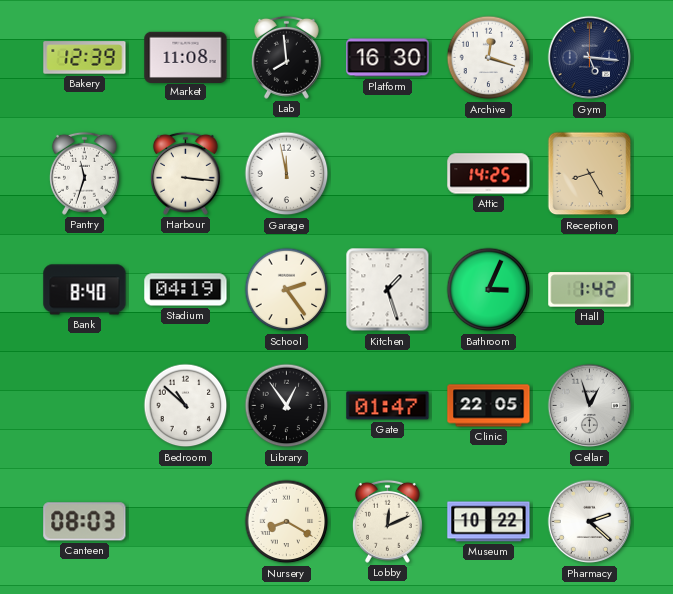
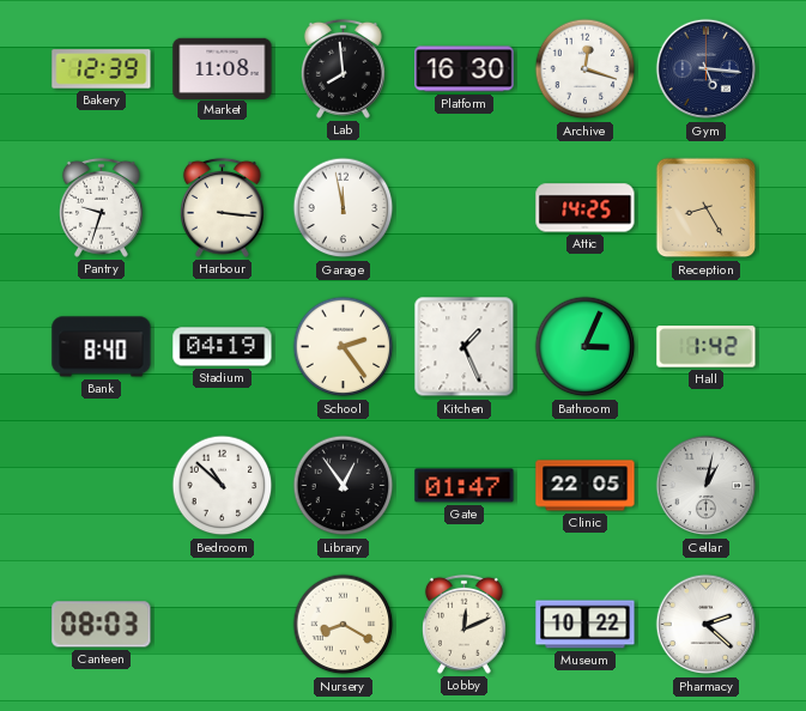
Pantry: 11:33 -> 9:33 (101, 207)
Kitchen: 1:27 -> 1:26 (465, 347)
Cellar: 12:57 -> 1:02 (707, 486)
